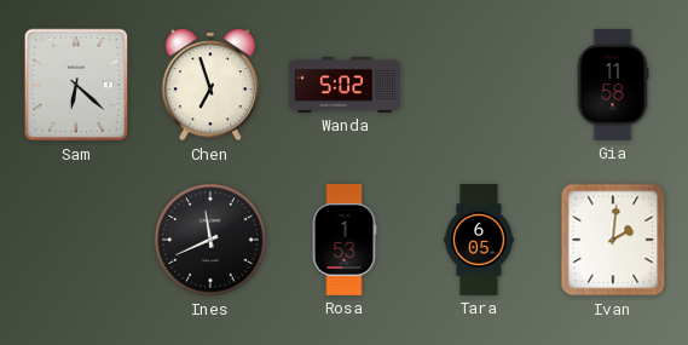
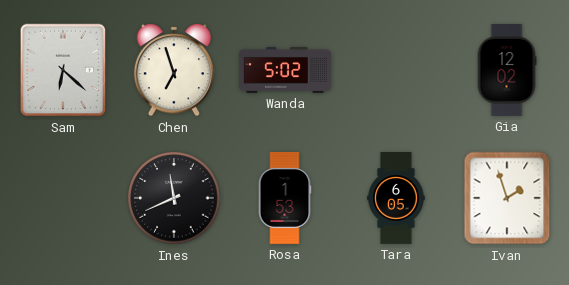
Gia: 11:58 -> 12:02 (507, 70)
Ivan: 2:01 -> 1:57 (507, 198)
